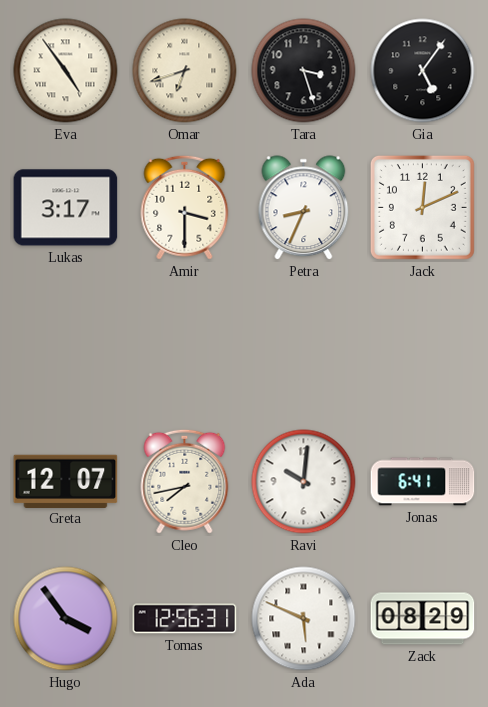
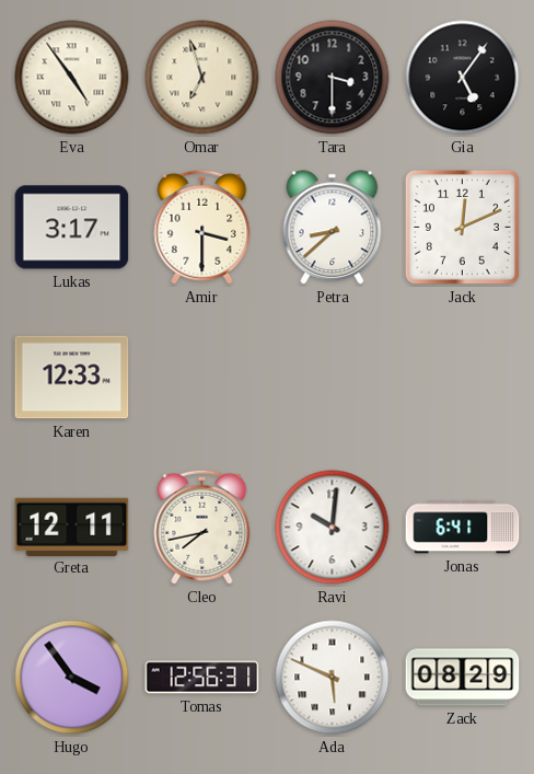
Omar: 6:42 -> 6:57 (202, 78)
Tara: 3:27 -> 3:30 (333, 78)
Petra: 8:34 -> 8:38 (333, 228)
Karen: none -> 12:33 (72, 378)
Greta: 12:07 -> 12:11 (72, 527)
